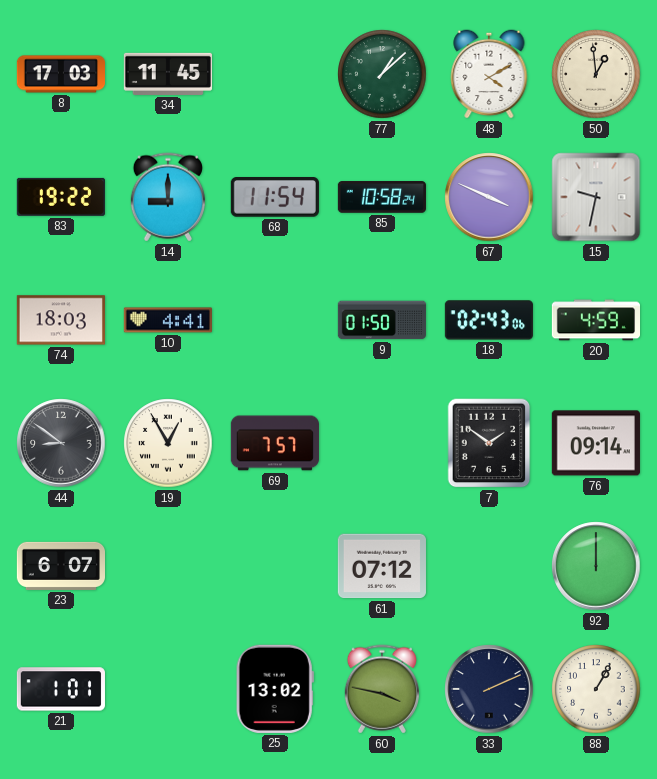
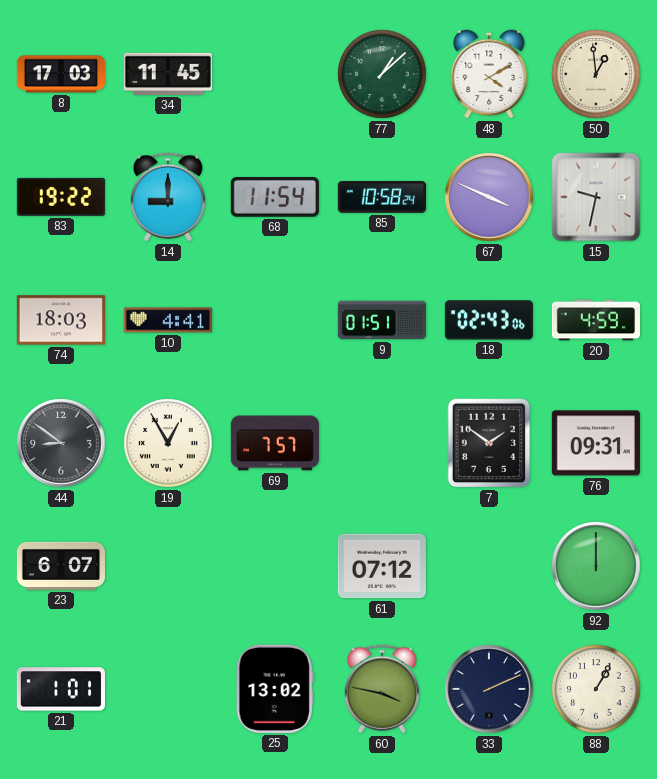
9: 01:50 -> 01:51 (382, 320)
76: 09:14 -> 09:31 (596, 443)
